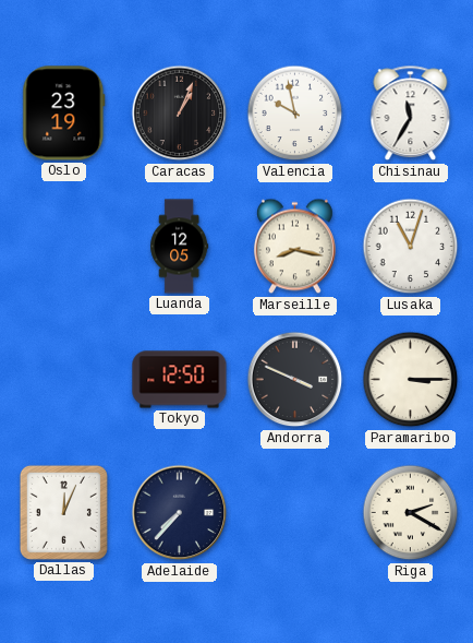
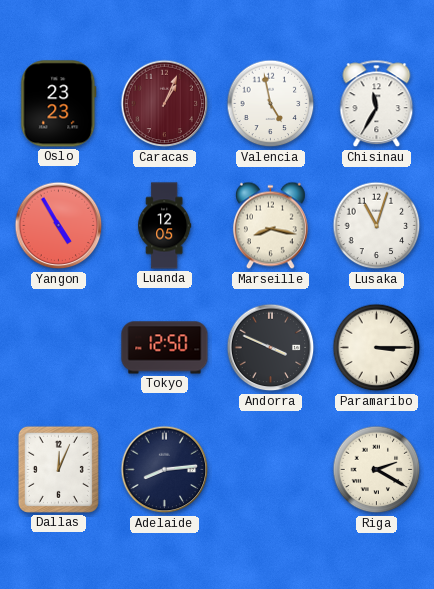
Oslo: 23:19 -> 23:23 (59, 104)
Caracas dial: black -> burgundy (165, 104)
Valencia: 9:58 -> 4:58 (271, 104)
Yangon: none -> 4:55 (59, 226)
Adelaide: 7:37 -> 8:14 (165, 470)
